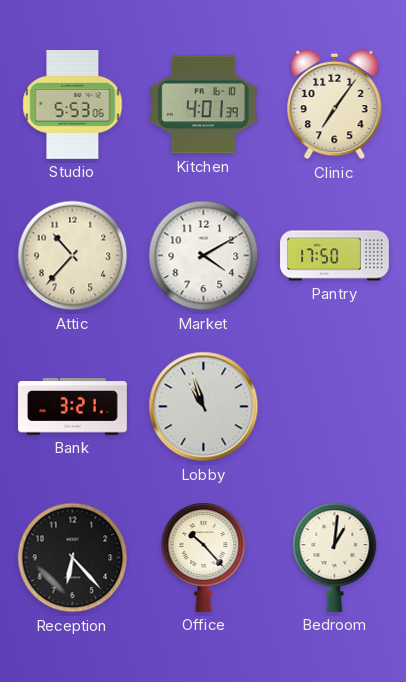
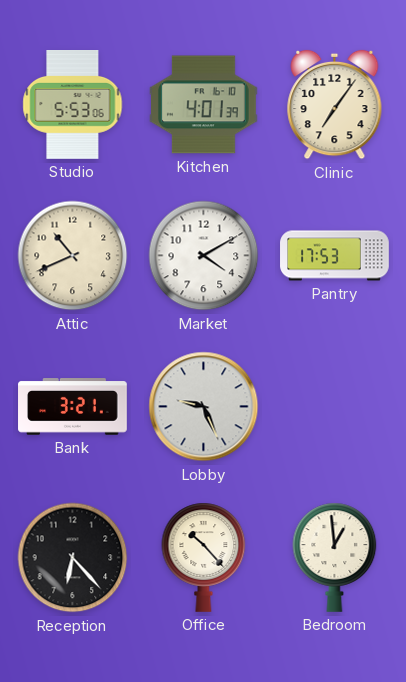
Attic: 10:37 -> 10:41 (73, 256)
Pantry: 17:50 -> 17:53 (335, 256)
Lobby: 10:57 -> 9:26 (204, 407)
Bedroom: 1:01 -> 12:59 (335, 557)
